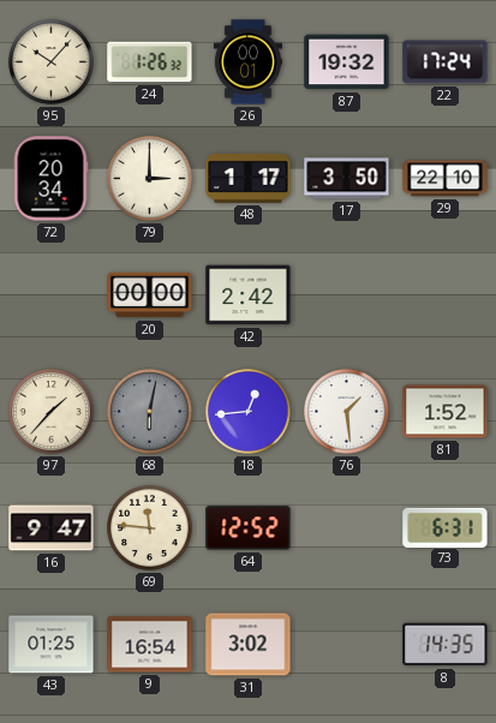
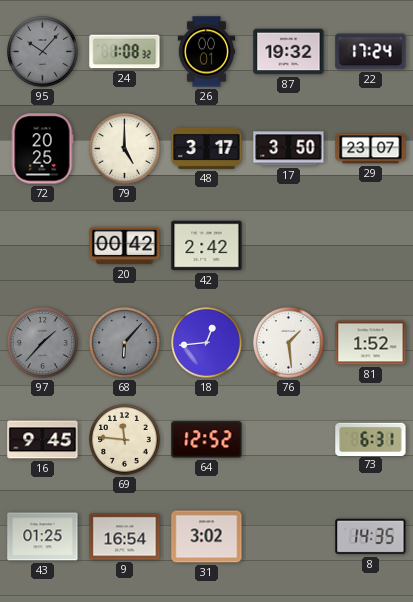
95 dial: cream -> grey (43, 52)
24: 1:26 -> 1:08 (125, 52)
72: 20:34 -> 20:25 (42, 149)
79: 3:00 -> 5:00 (125, 149)
48: 1:17 -> 3:17 (207, 148)
29: 22:10 -> 23:07 (371, 149)
20: 00:00 -> 00:42 (125, 246)
97 dial: cream -> grey (43, 343)
68: 6:02 -> 6:07 (125, 343)
16: 9:47 -> 9:45 (43, 440)
